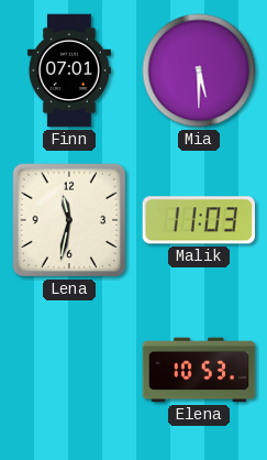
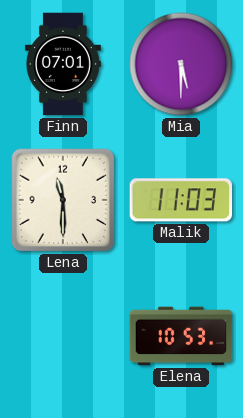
Lena: 11:32 -> 11:30 (63, 200)
